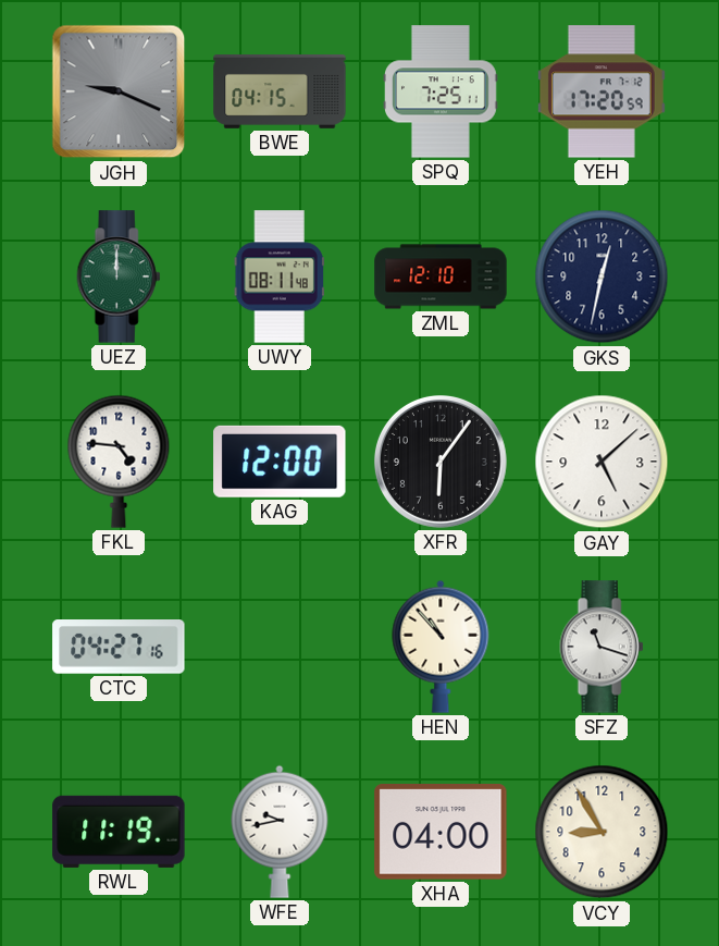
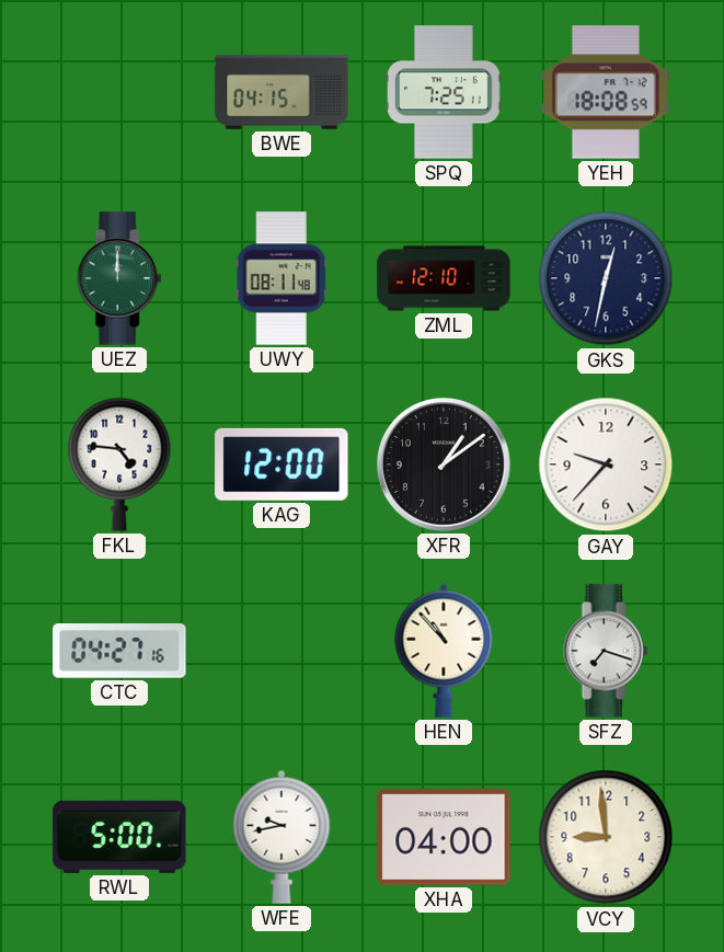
JGH: 9:19 -> none (119, 91)
YEH: 17:20 -> 18:08 (606, 92)
XFR: 6:06 -> 1:09 (444, 466)
GAY: 5:08 -> 9:37 (606, 464)
SFZ: 11:18 -> 7:18 (606, 651)
RWL: 11:19 -> 5:00 (119, 837)
VCY: 8:55 -> 8:59 (606, 837)
